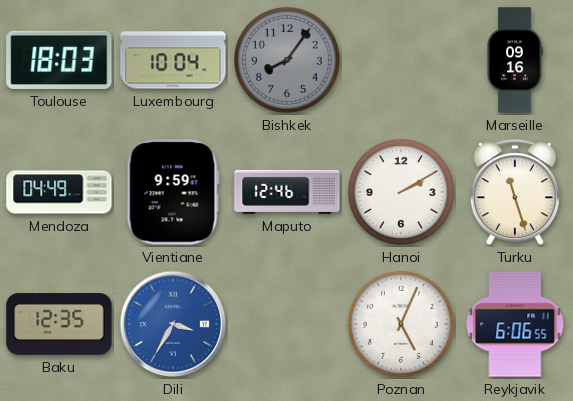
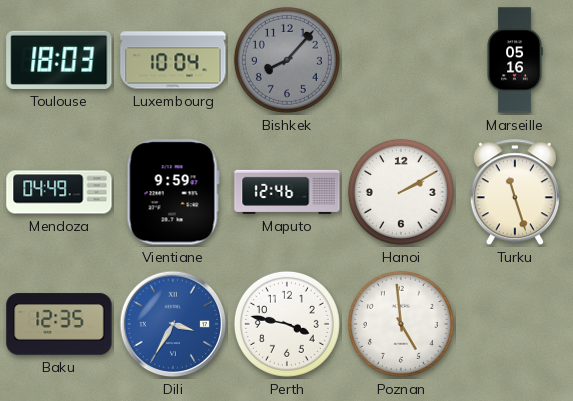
Bishkek: 8:06 -> 8:07 (287, 60)
Marseille: 09:16 -> 05:16 (515, 60)
Perth: none -> 3:47 (287, 324)
Poznan: 5:04 -> 4:59 (401, 324)
Reykjavik: 6:06 -> none (515, 324)
